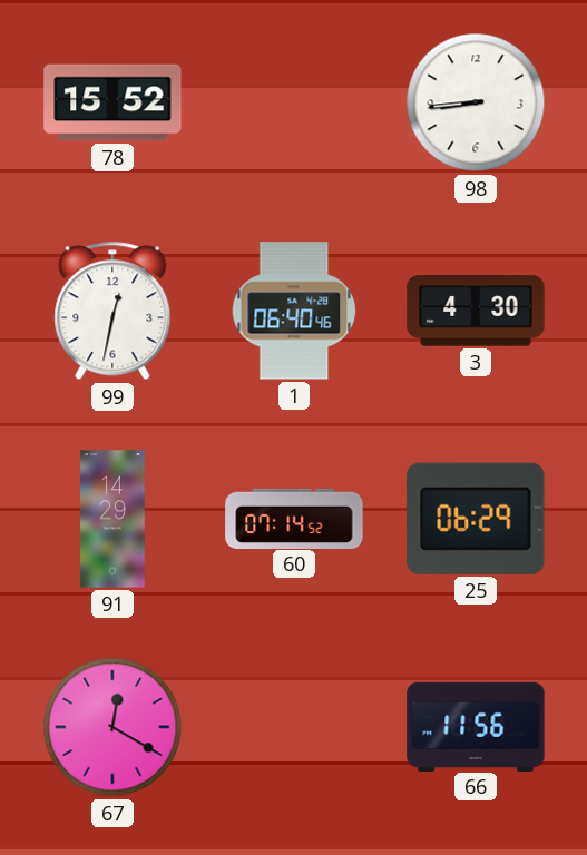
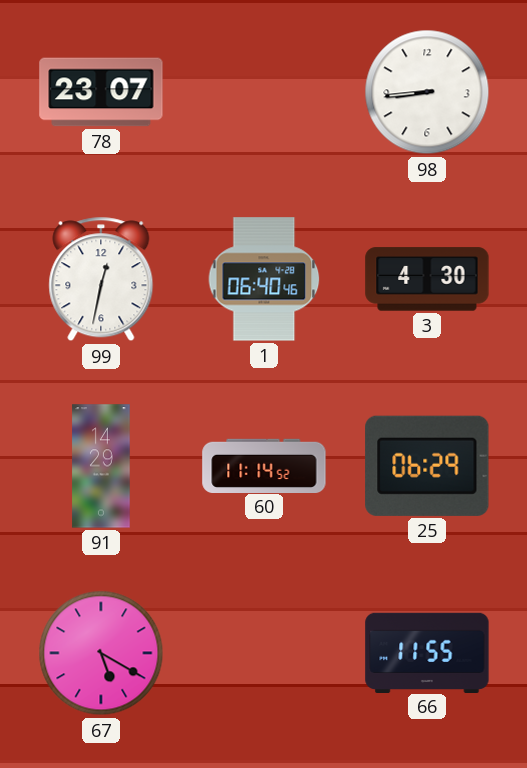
78: 15:52 -> 23:07 (101, 92)
60: 07:14 -> 11:14 (264, 465)
67: 12:20 -> 5:20 (101, 653)
66: 11:56 -> 11:55 (427, 652)
